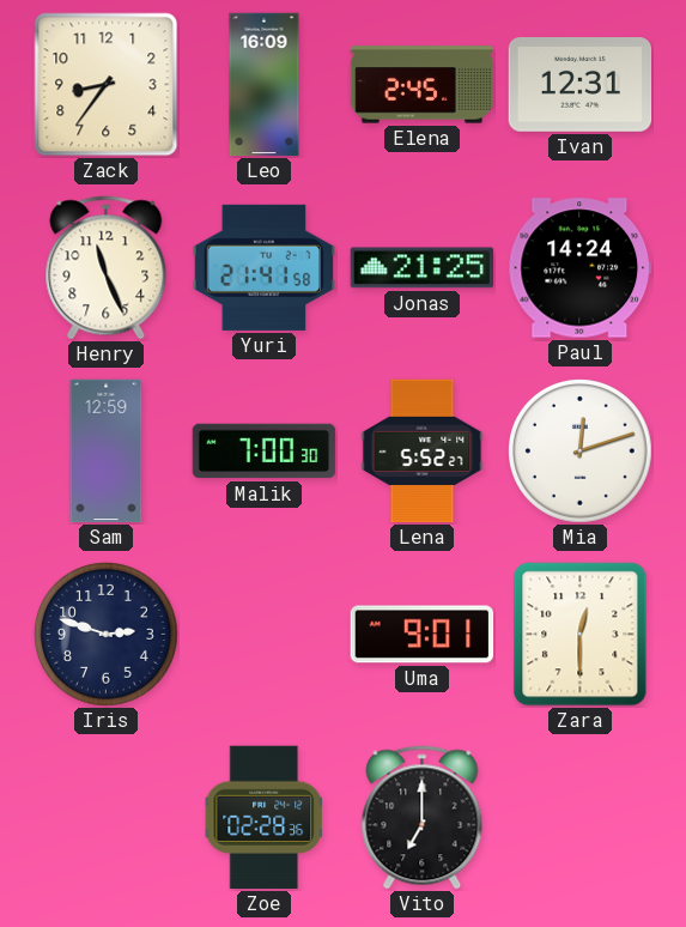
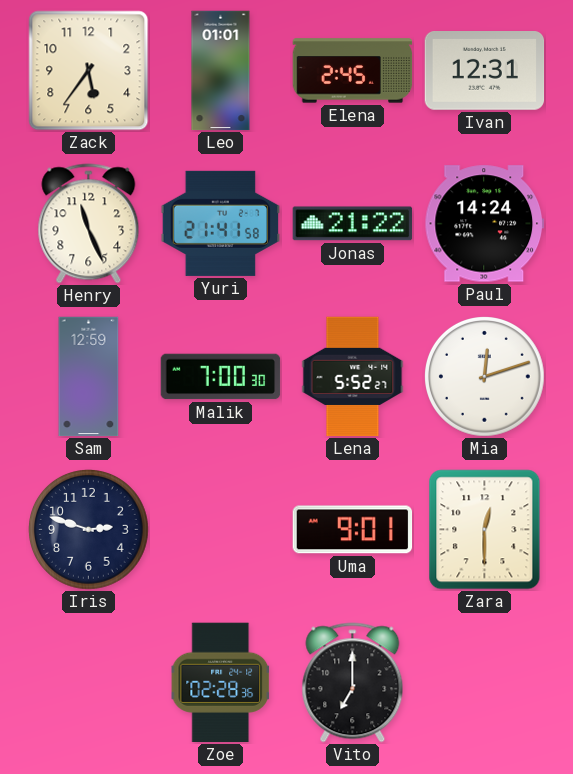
Zack: 8:36 -> 5:36 (89, 71)
Leo: 16:09 -> 01:01 (221, 71)
Jonas: 21:25 -> 21:22 (353, 224)
